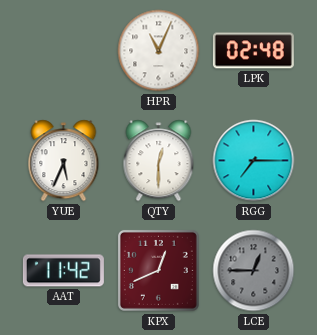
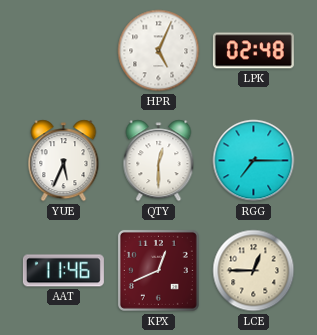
HPR: 11:04 -> 5:04 (159, 51)
AAT: 11:42 -> 11:46 (63, 271)
LCE dial: grey -> cream (254, 271)
